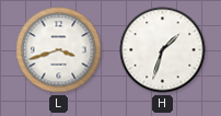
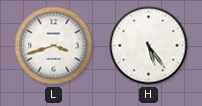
H: 1:33 -> 5:24 (149, 46)
